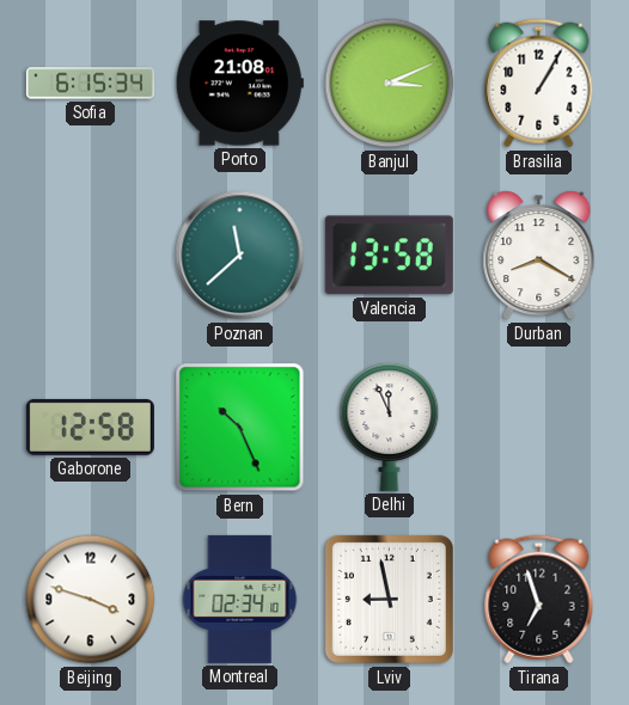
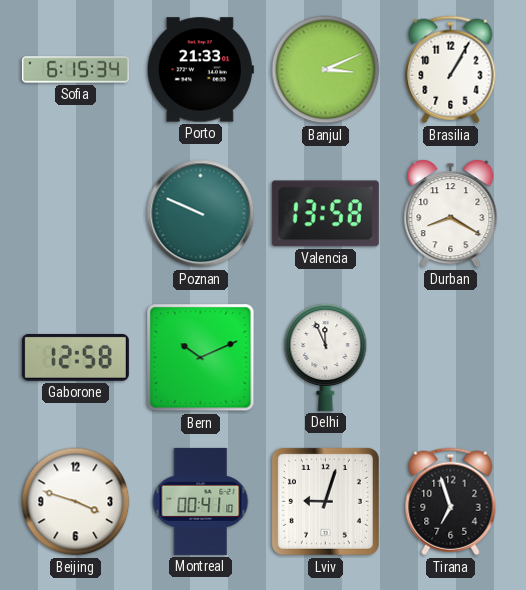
Porto: 21:08 -> 21:33 (200, 70)
Poznan: 11:38 -> 9:49 (201, 214)
Bern: 10:26 -> 10:11 (201, 358)
Montreal: 02:34 -> 00:41 (201, 501)
Lviv: 8:58 -> 9:03 (325, 501)
